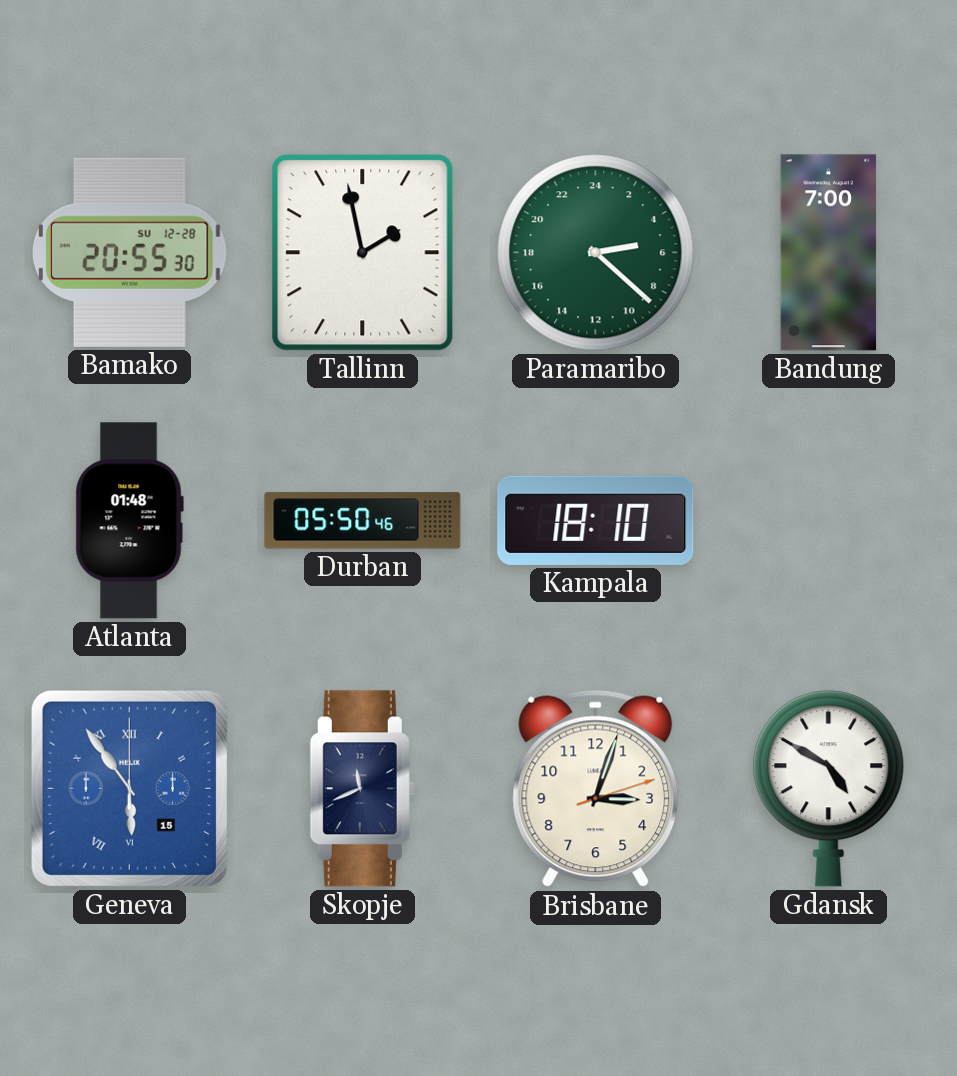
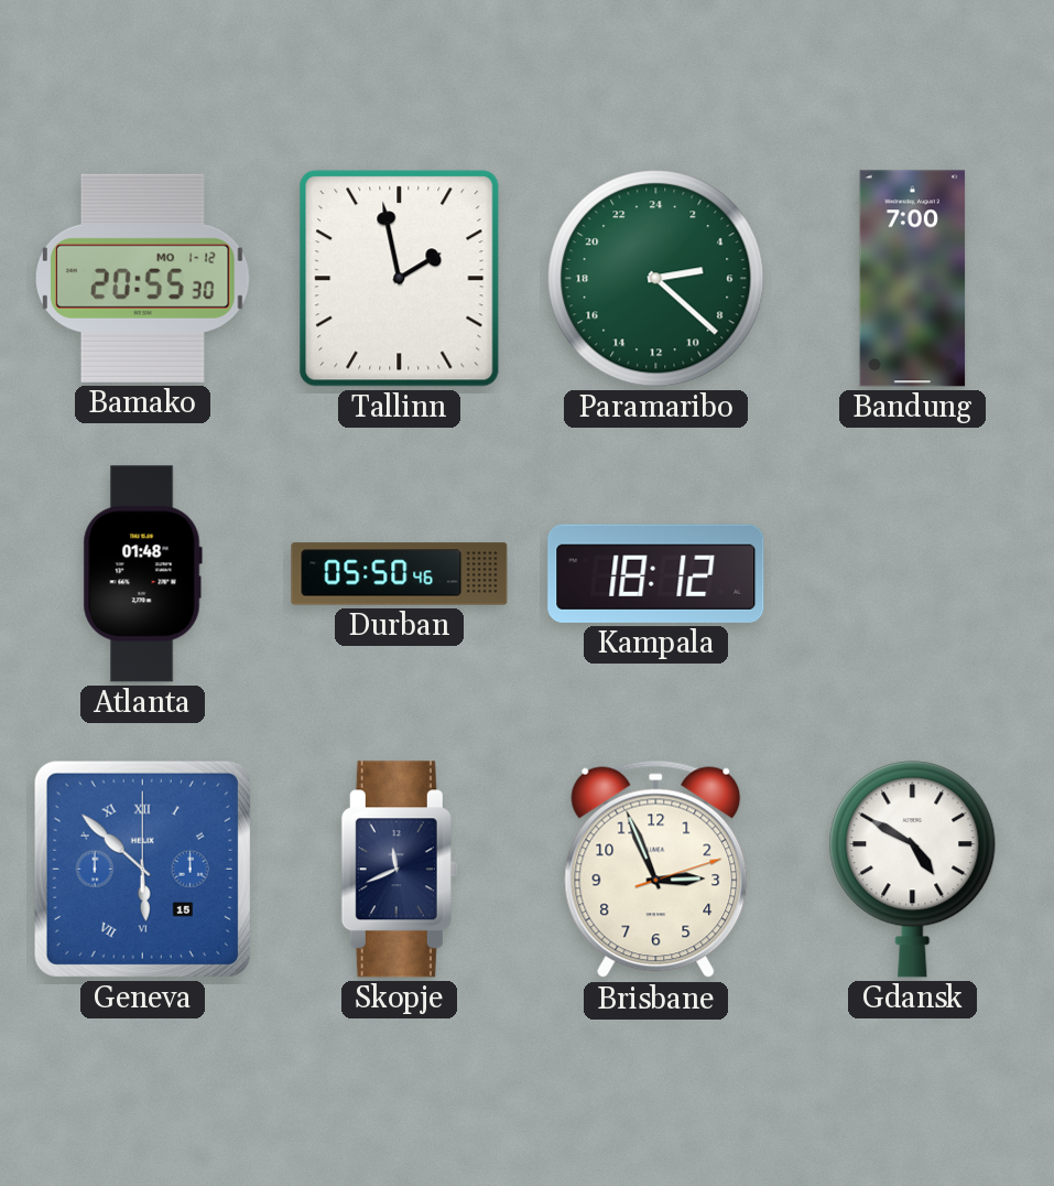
Bamako date: SU 12-28 -> MO 1-12 (142, 278)
Kampala: 18:10 -> 18:12 (656, 573)
Geneva: 5:54 -> 5:52 (142, 869)
Brisbane: 3:03 -> 2:56 (656, 870)
